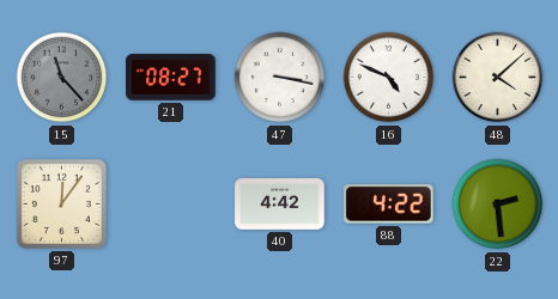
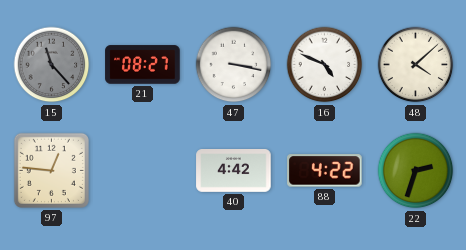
97: 12:06 -> 12:46 (51, 170)
22: 2:29 -> 2:33 (416, 171)
